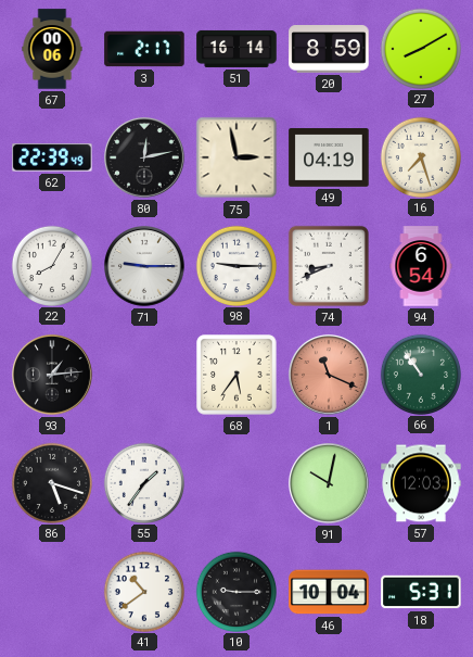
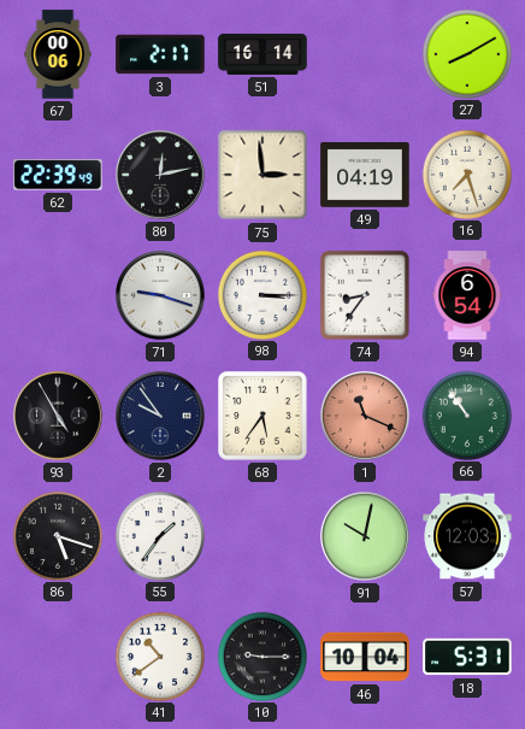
20: 8:59 -> none (329, 49)
75: 2:58 -> 2:59 (262, 175)
22: 8:05 -> none (51, 265)
71: 9:15 -> 9:18 (161, 296)
98: 9:15 -> 3:15 (261, 294)
74: 8:41 -> 8:36 (365, 295)
93: 1:14 -> 4:55 (59, 417)
2: none -> 9:54 (161, 417)
